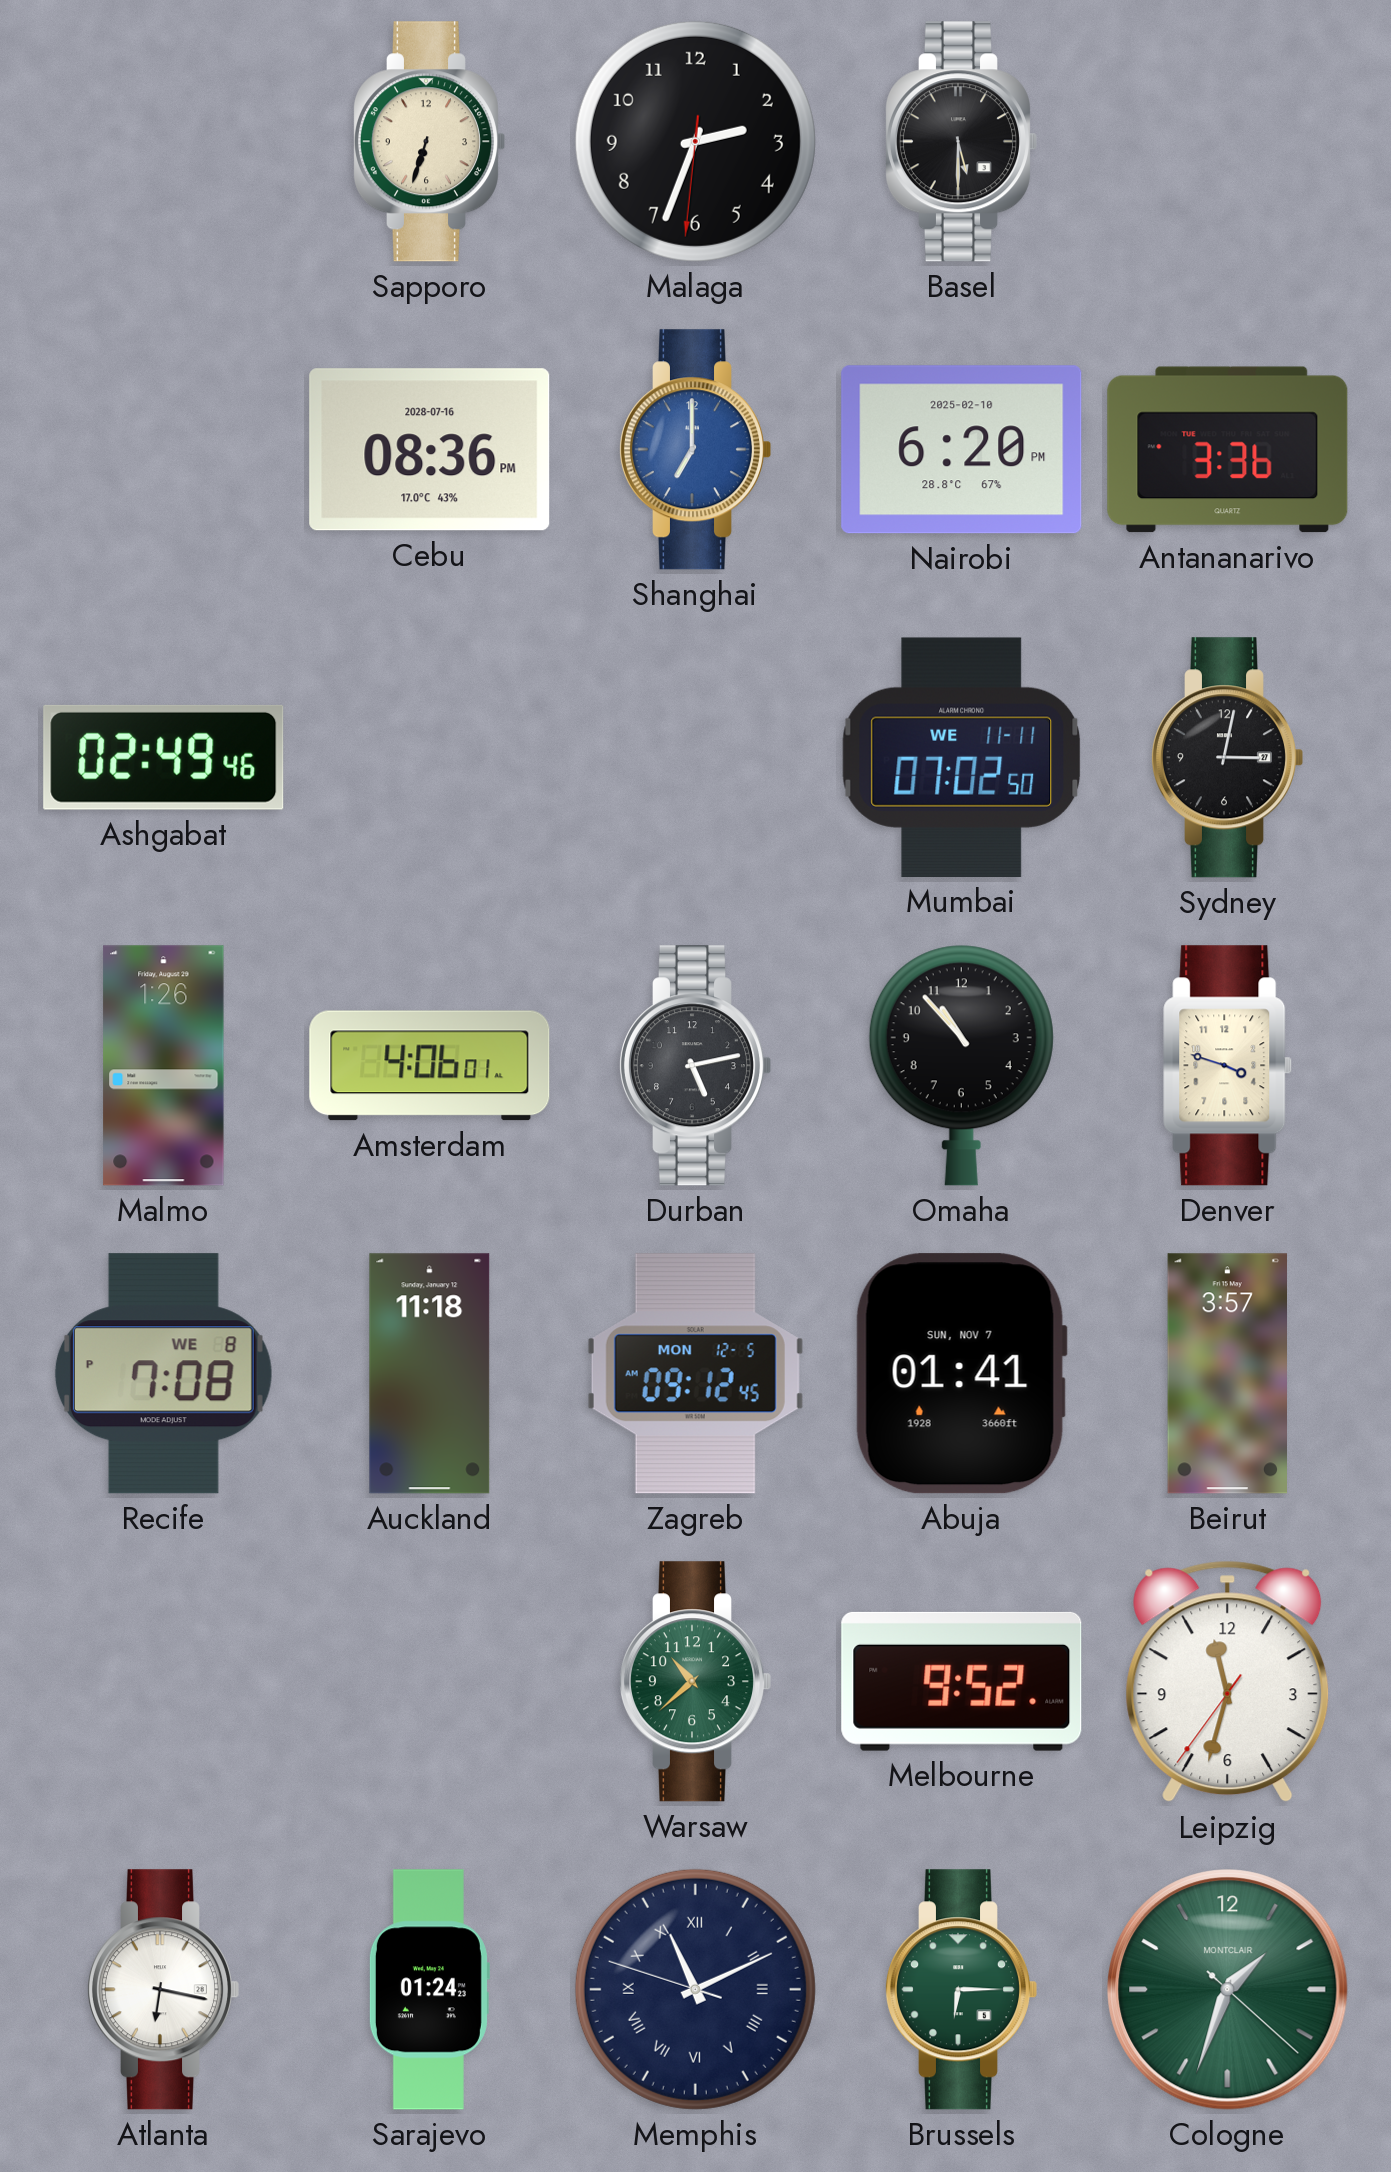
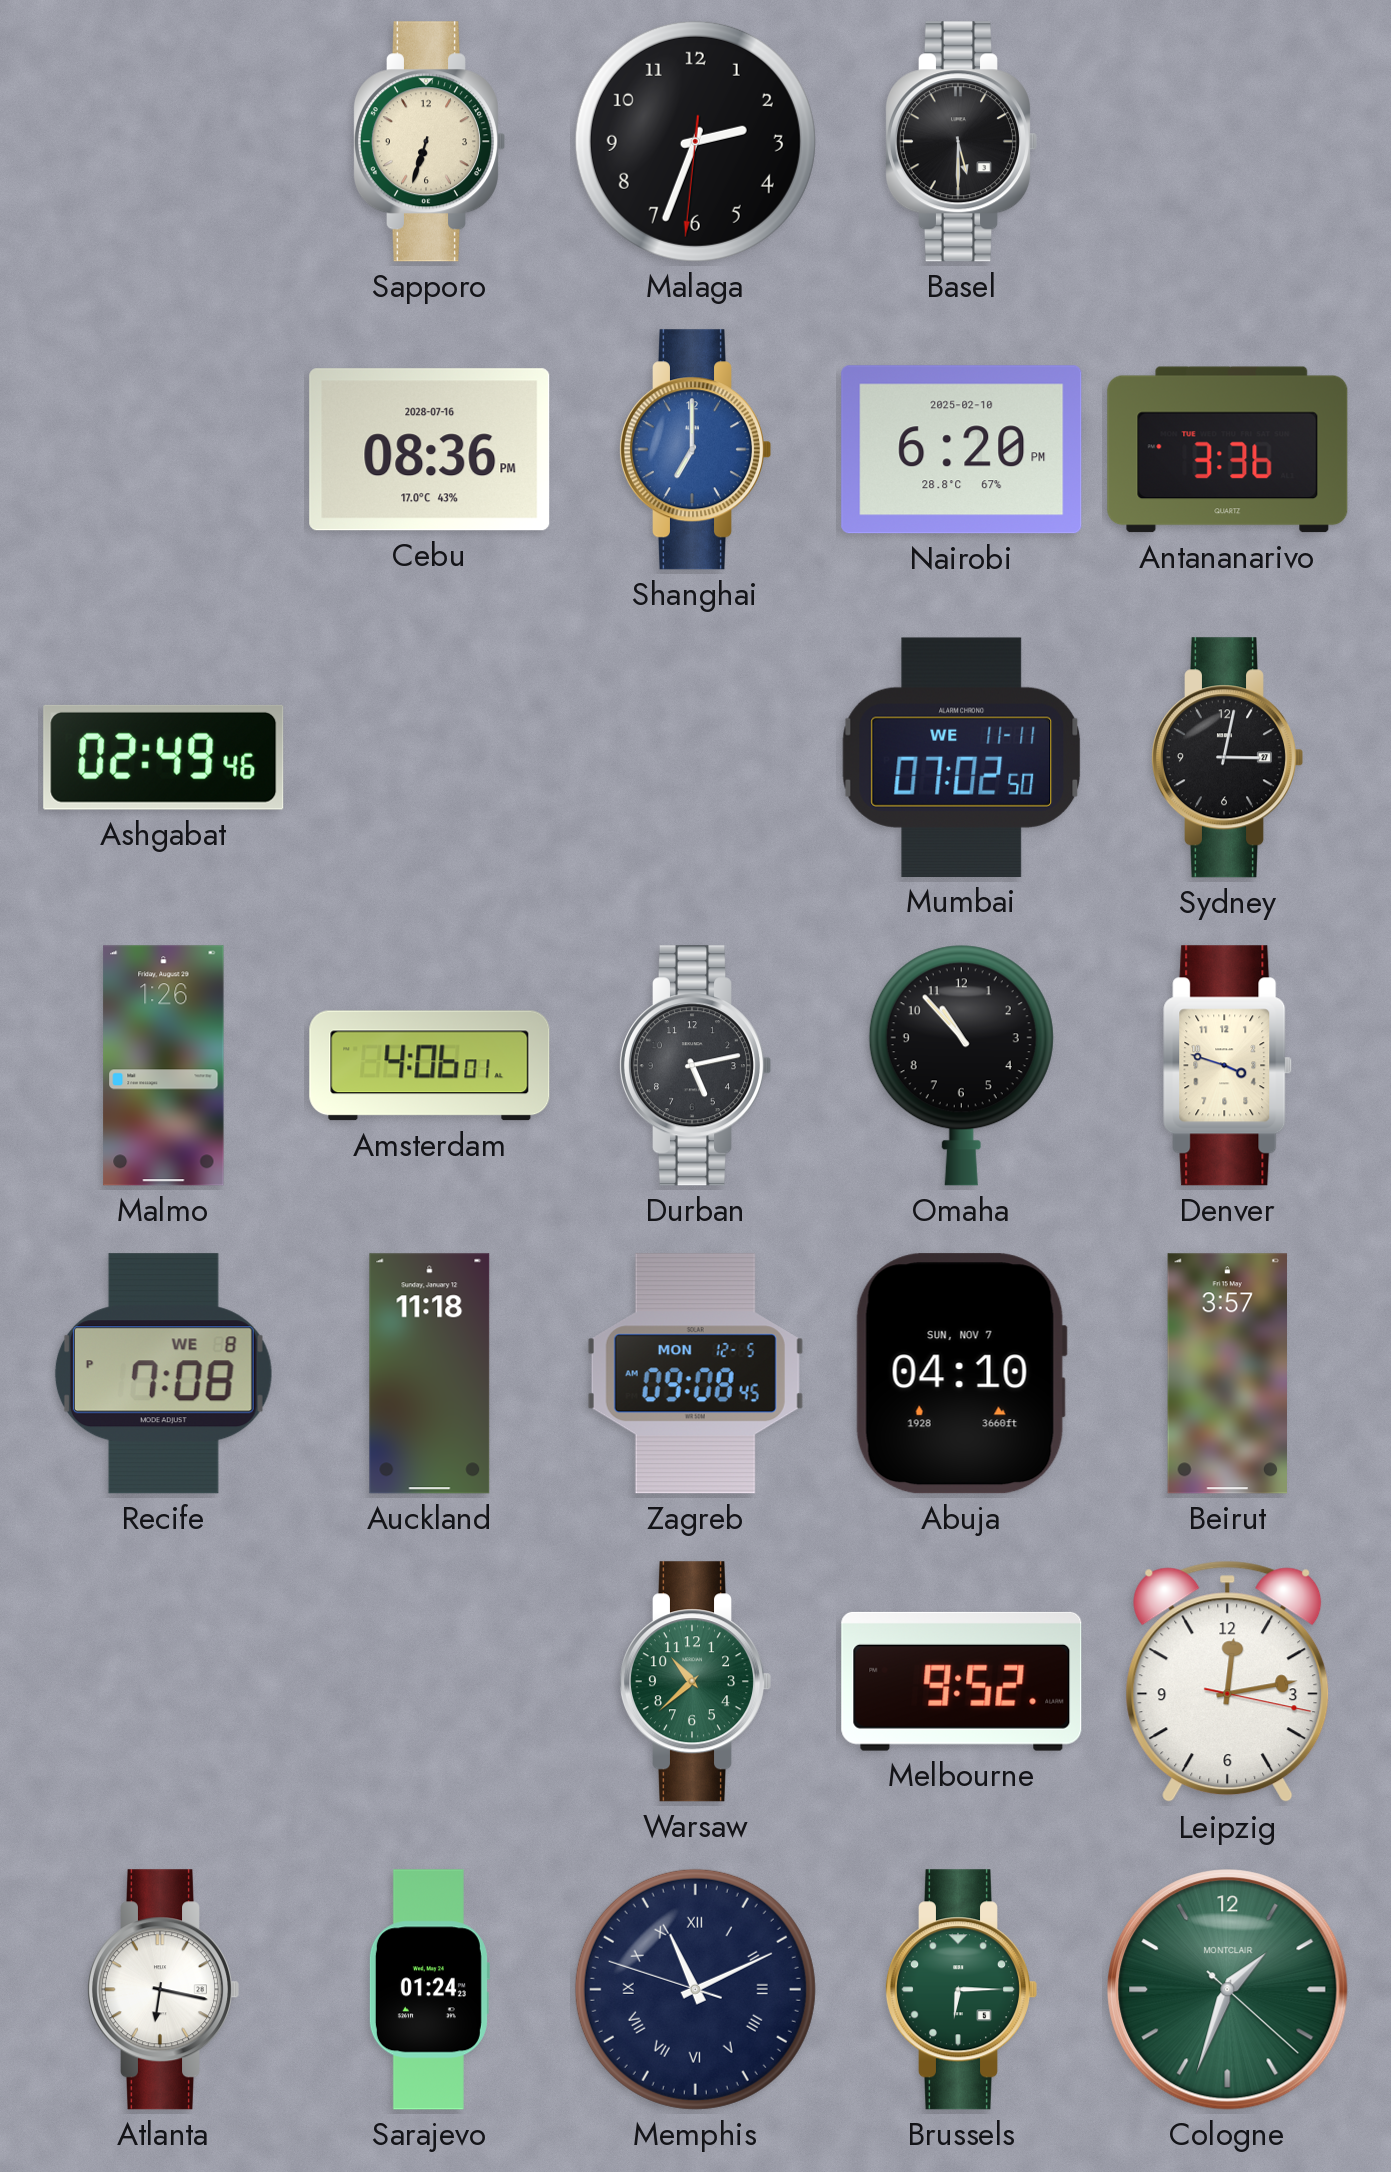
Zagreb: 09:12 -> 09:08 (695, 1374)
Abuja: 01:41 -> 04:10 (961, 1374)
Leipzig: 11:32 -> 12:13 (1228, 1682)
